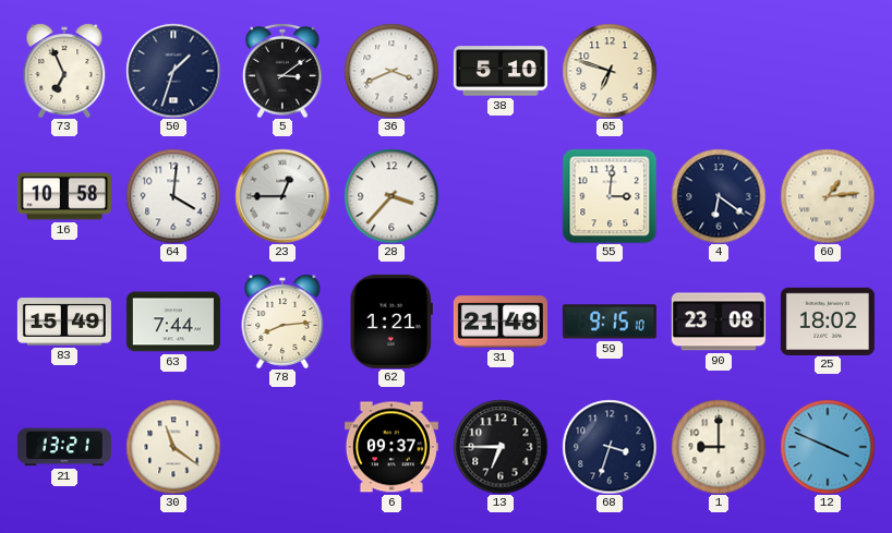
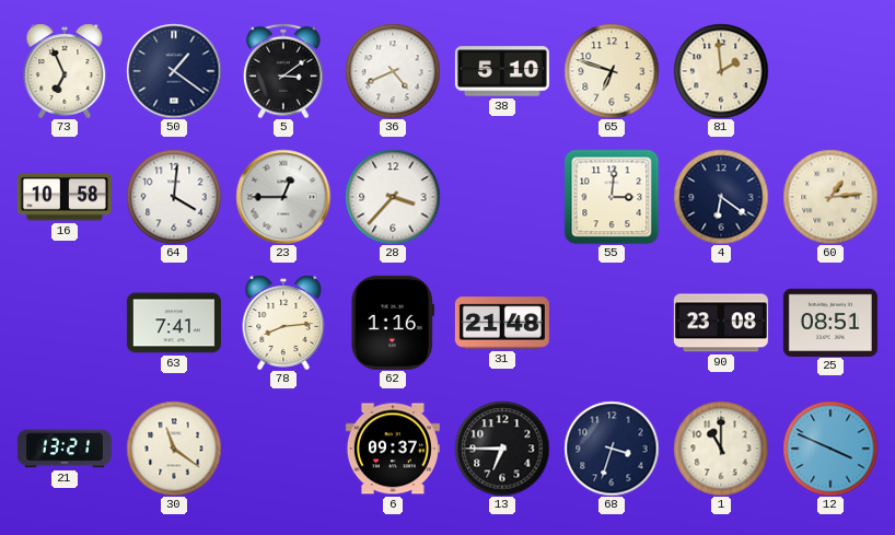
50: 1:33 -> 1:21 (174, 71)
36: 3:41 -> 4:41 (393, 71)
81: none -> 1:59 (721, 71)
83: 15:49 -> none (64, 322)
63: 7:44 -> 7:41 (174, 323)
62: 1:21 -> 1:16 (393, 323)
59: 9:15 -> none (610, 322)
25: 18:02 -> 08:51 (830, 322)
1: 9:00 -> 11:00 (721, 449)
